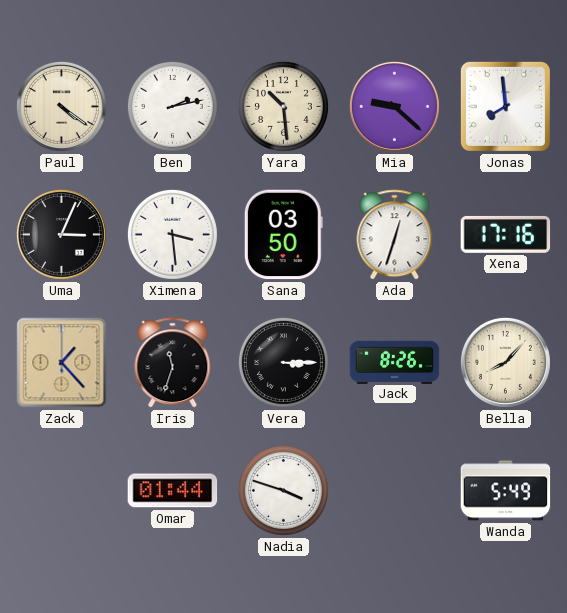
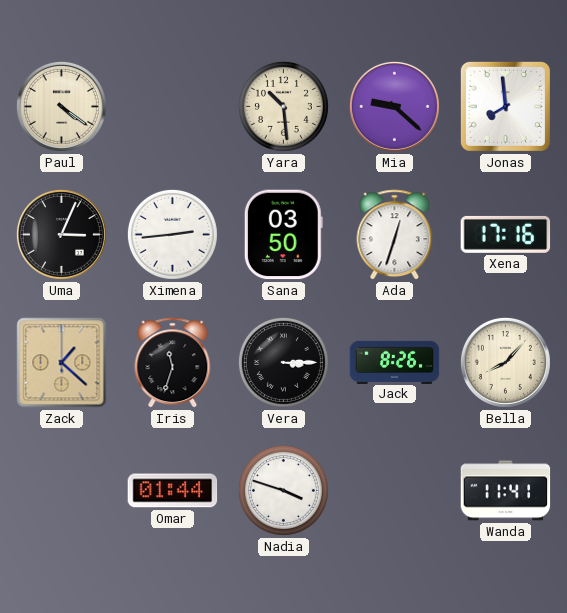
Ben: 2:13 -> none (172, 106)
Ximena: 3:29 -> 2:44 (172, 234)
Zack: 1:23 -> 1:22 (62, 363)
Wanda: 5:49 -> 11:41 (506, 491)
